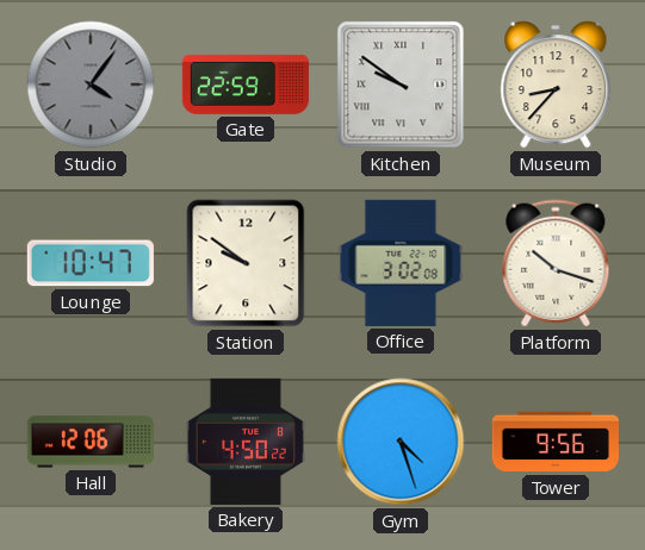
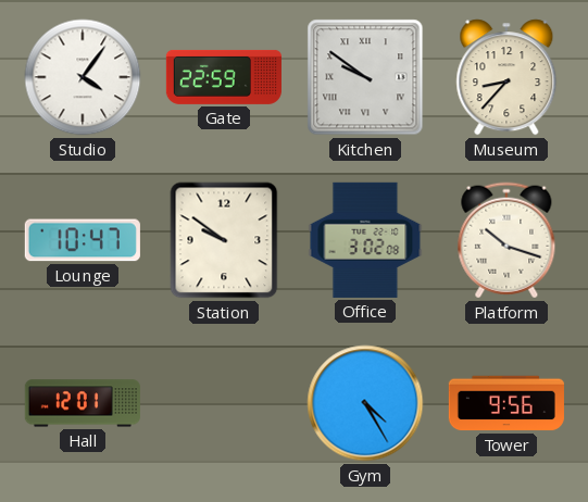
Studio dial: grey -> white (83, 77)
Hall: 12:06 -> 12:01 (83, 403)
Bakery: 4:50 -> none (246, 442)
Gym: 4:27 -> 4:25 (365, 403)
